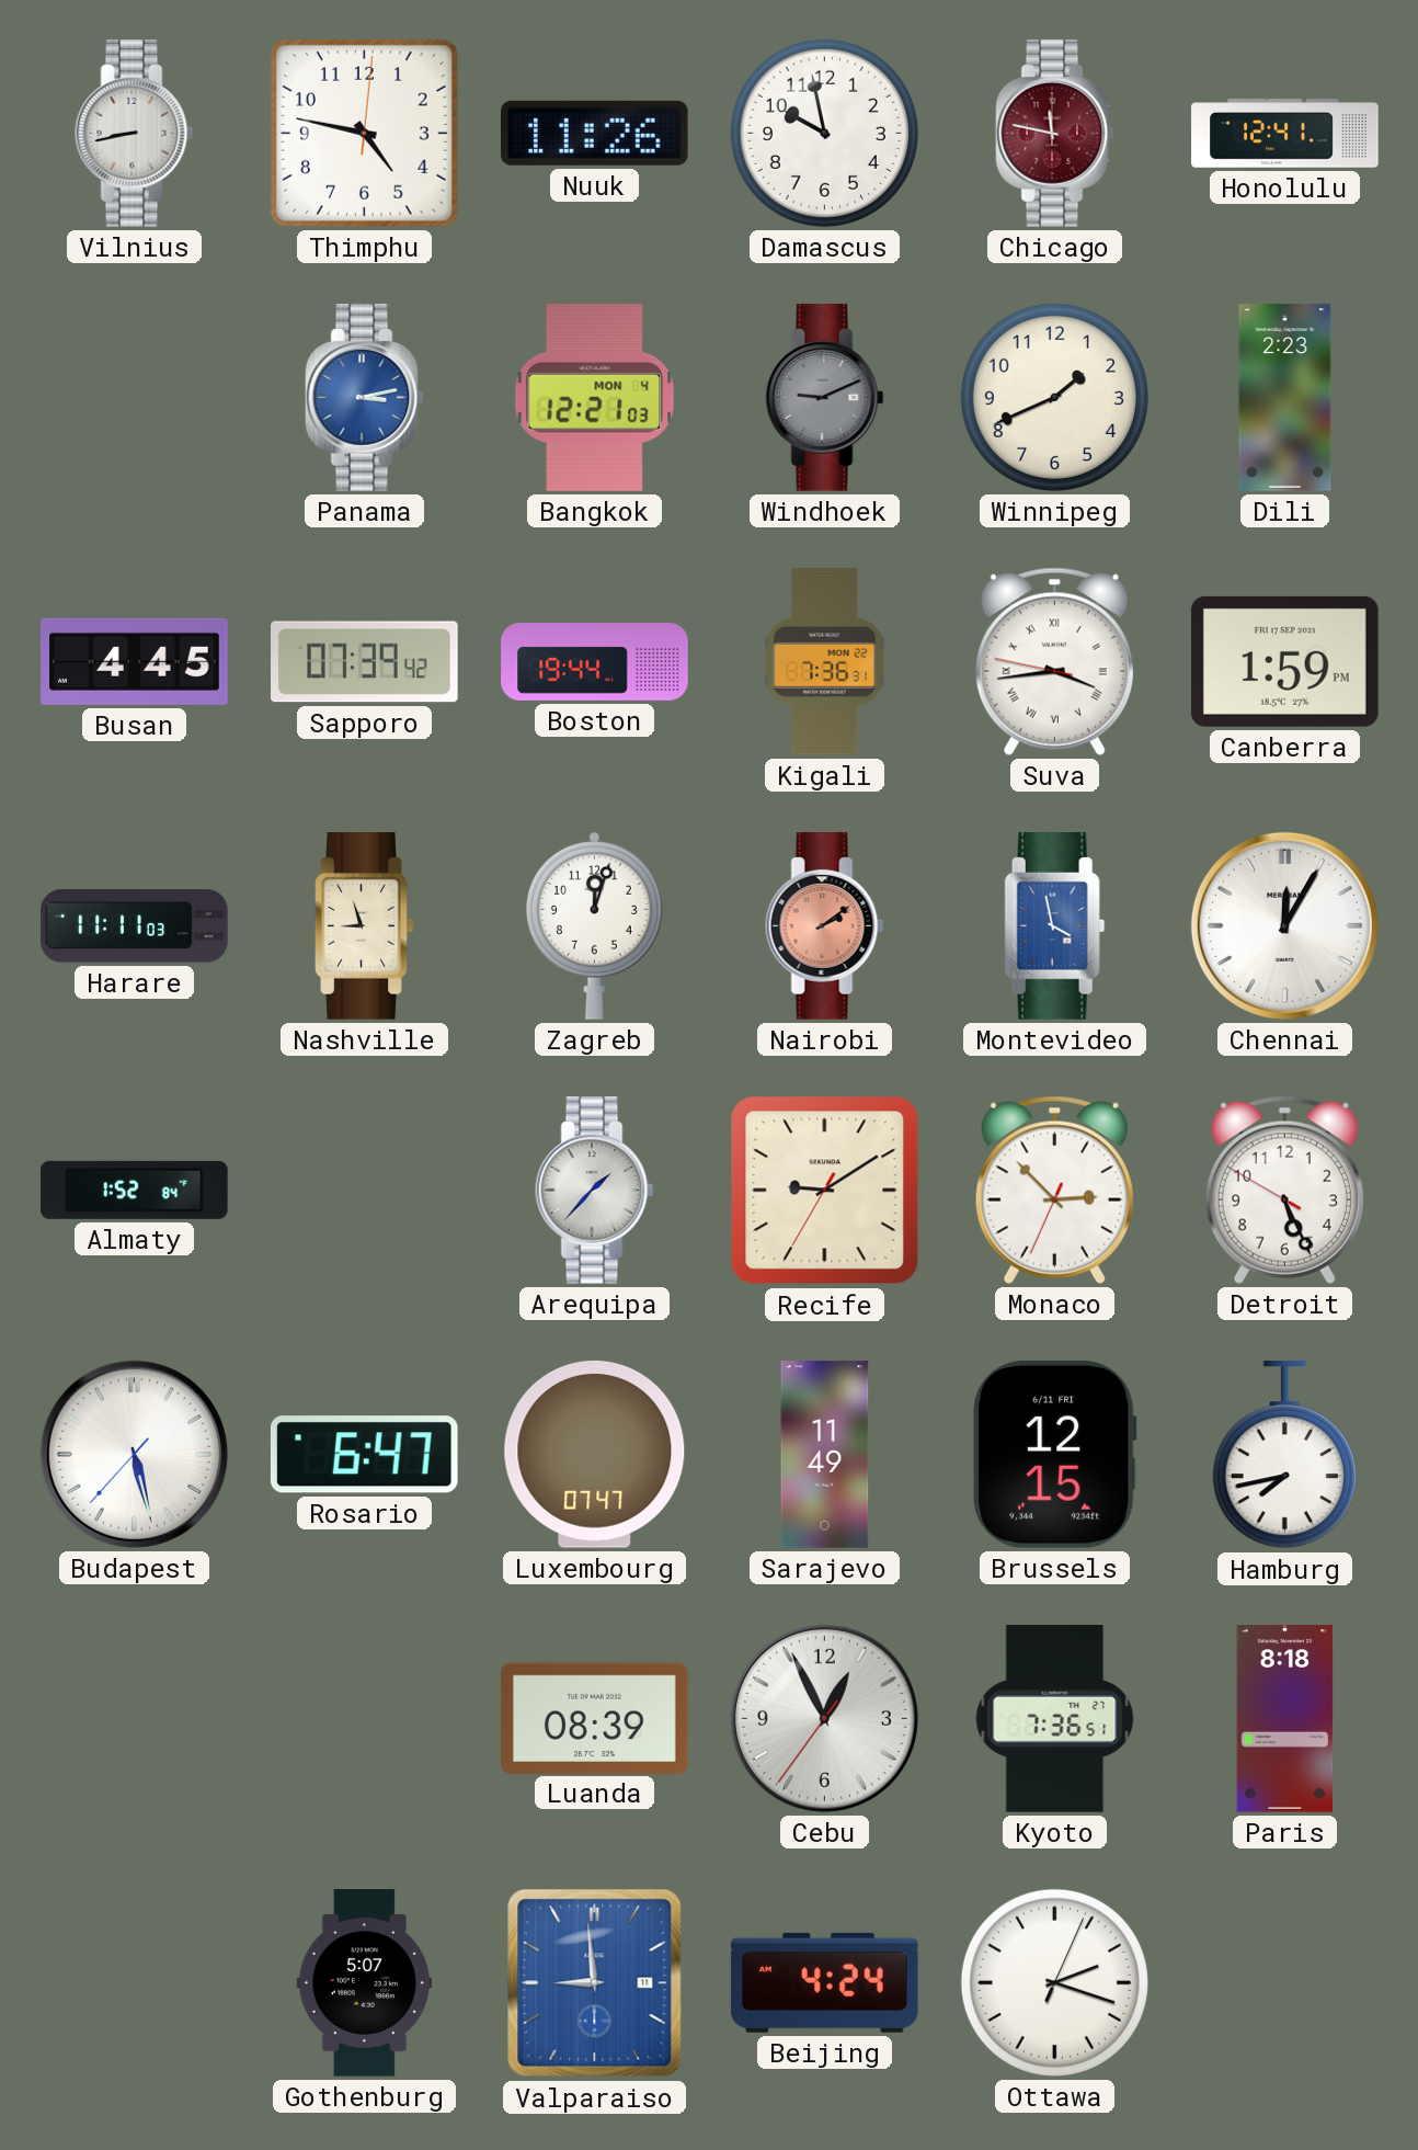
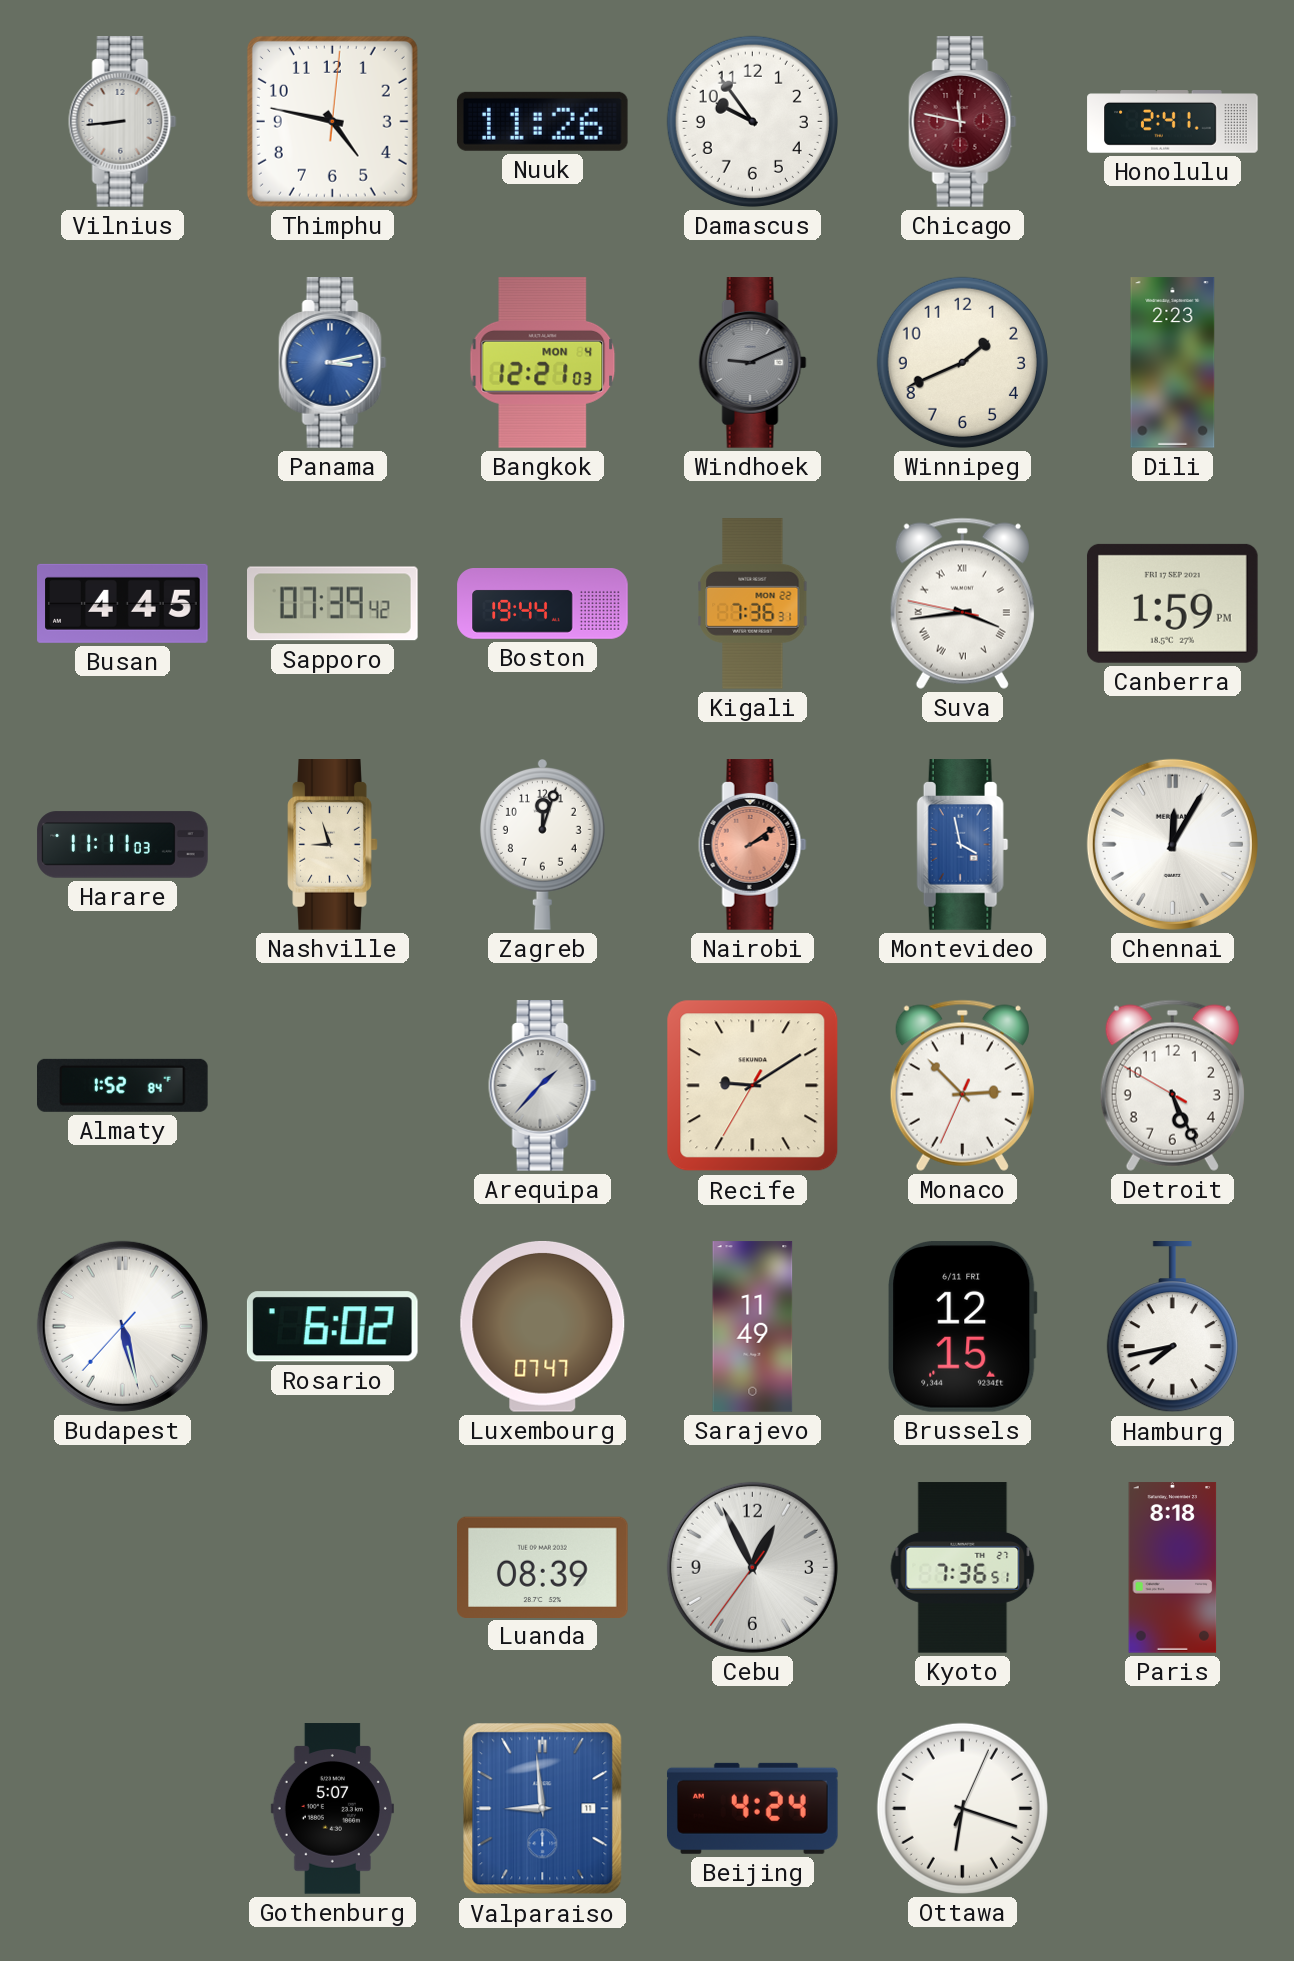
Vilnius: 8:43 -> 8:44 (123, 122)
Damascus: 9:58 -> 9:54 (752, 121)
Honolulu: 12:41 -> 2:41 (1173, 122)
Rosario: 6:47 -> 6:02 (332, 1327)
Ottawa: 2:18 -> 6:18 (962, 1808)
